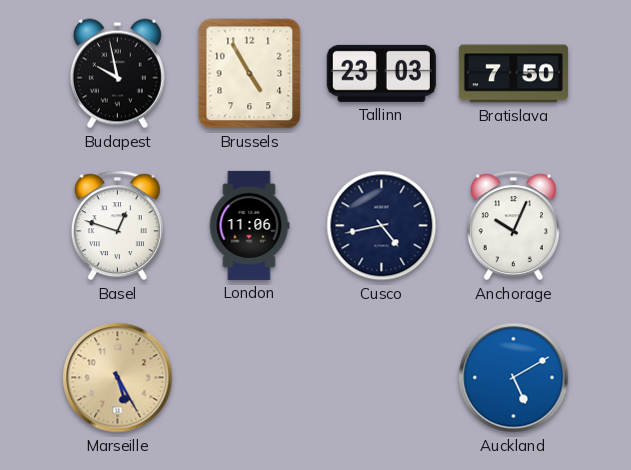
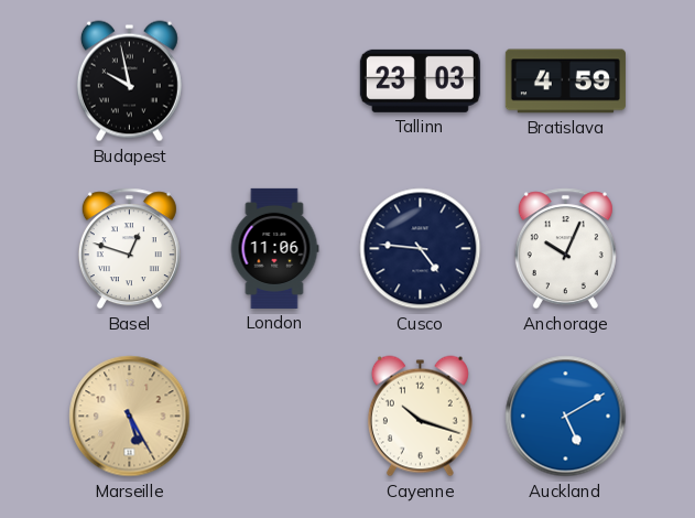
Brussels: 4:55 -> none (250, 74)
Bratislava: 7:50 -> 4:59 (565, 82)
Cusco: 4:43 -> 4:46 (421, 249)
Cayenne: none -> 10:18 (420, 417)
